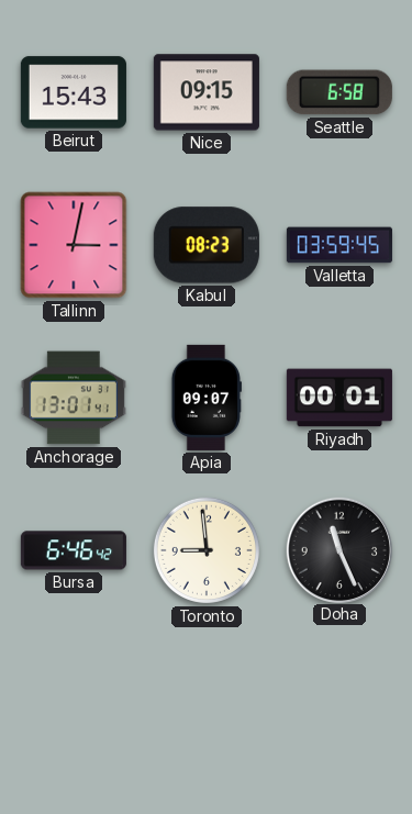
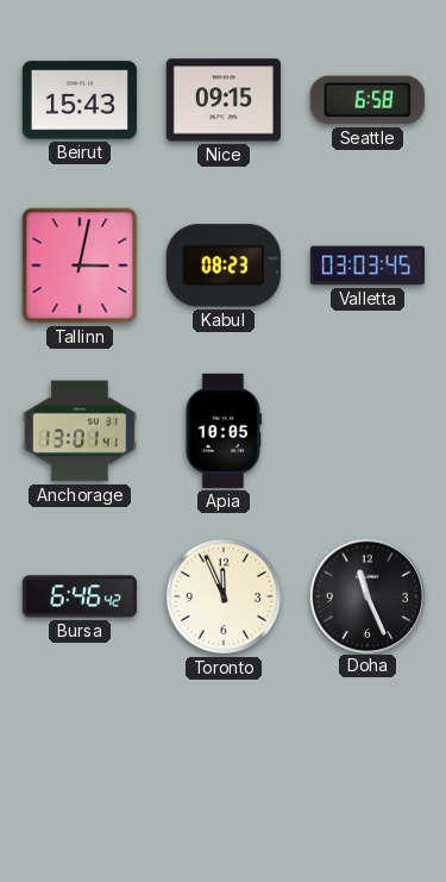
Valletta: 03:59 -> 03:03 (368, 265)
Apia: 09:07 -> 10:05 (224, 431)
Riyadh: 00:01 -> none (339, 398)
Toronto: 8:59 -> 11:56 (224, 596)
